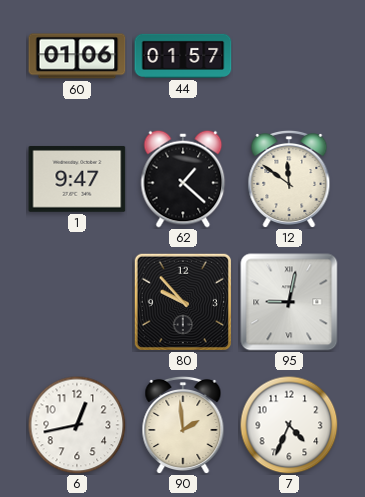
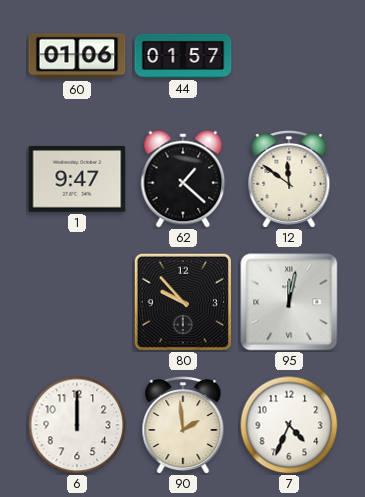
95: 9:02 -> 12:02 (289, 302)
6: 12:43 -> 12:00 (77, 425)
